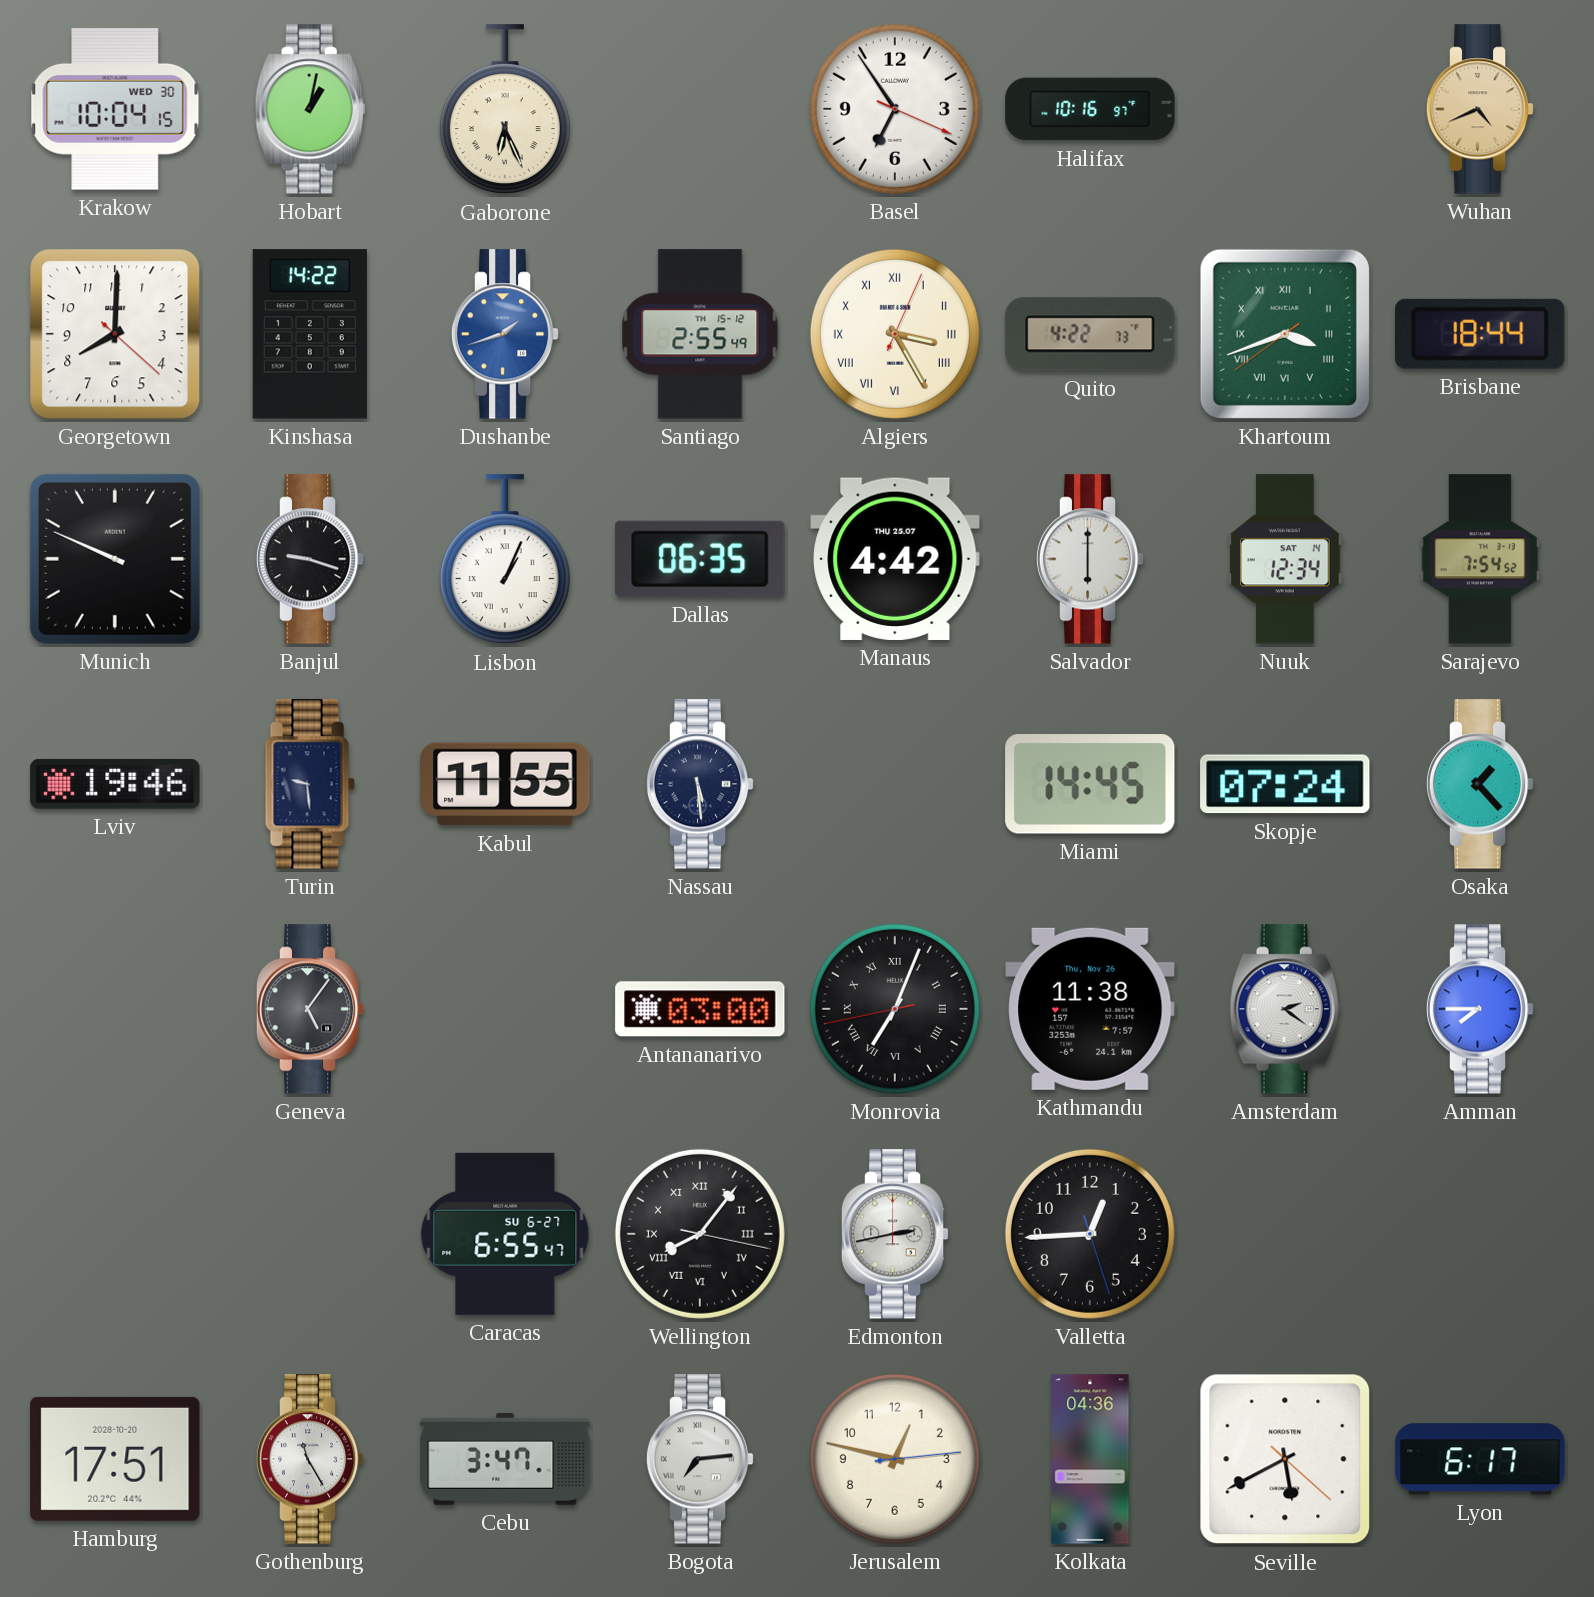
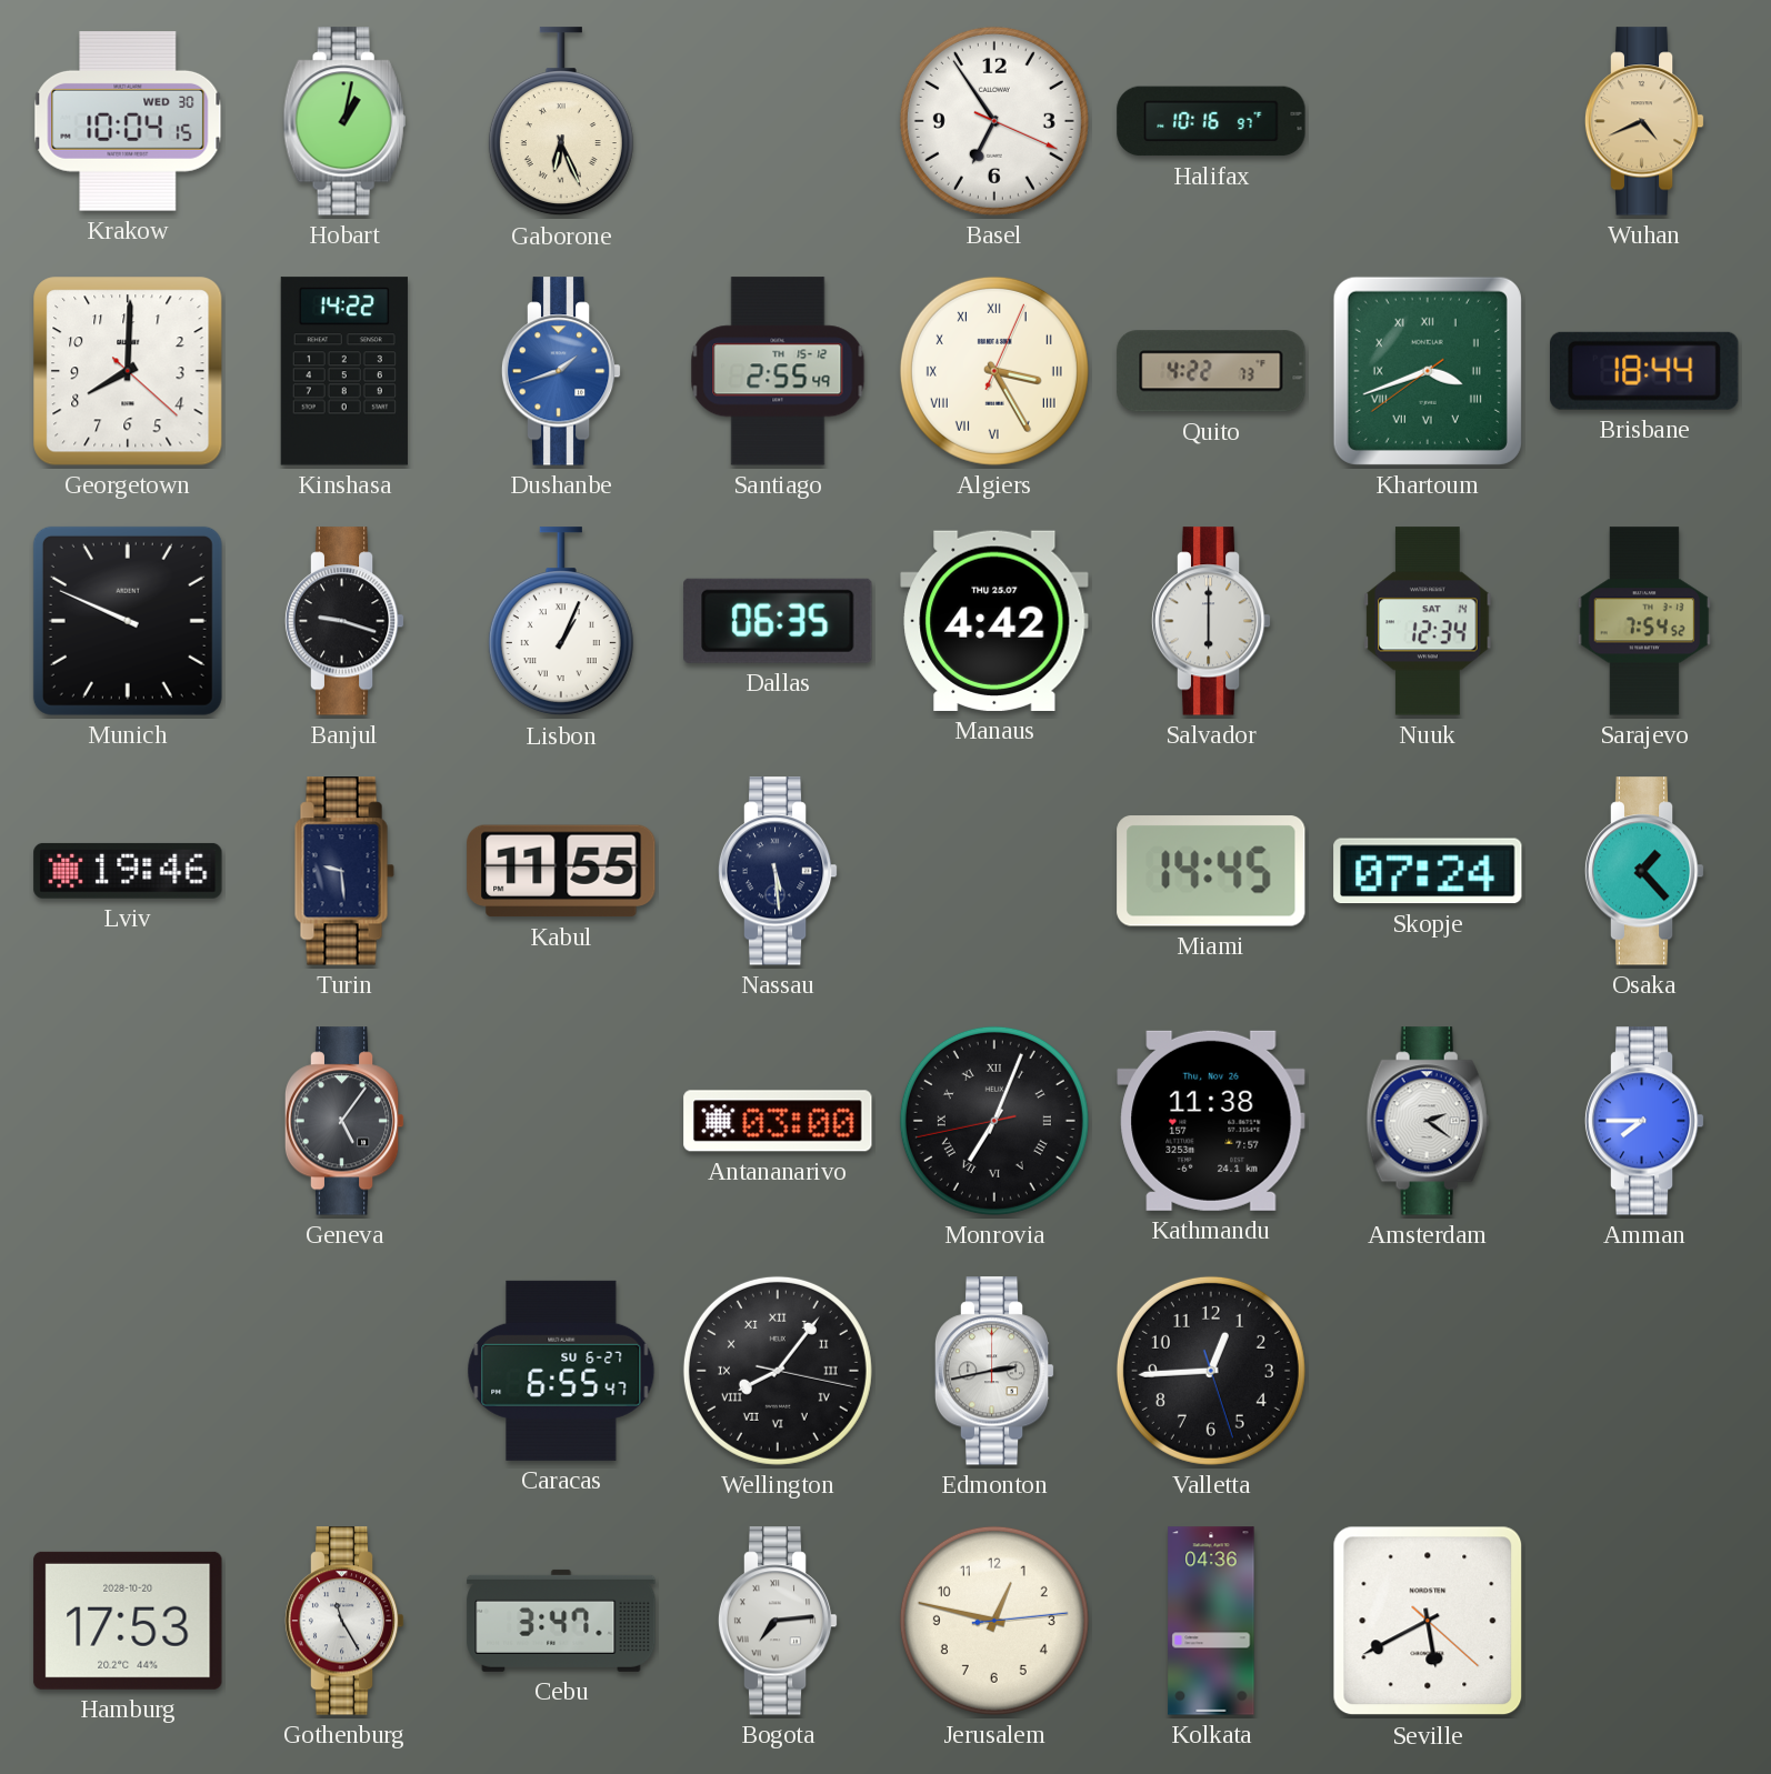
Hamburg: 17:51 -> 17:53 (128, 1621)
Lyon: 6:17 -> none (1480, 1459)
